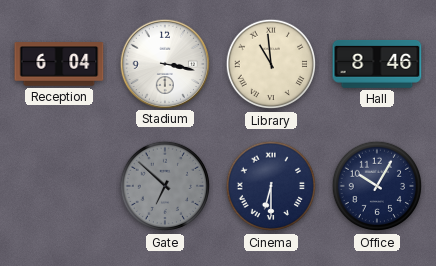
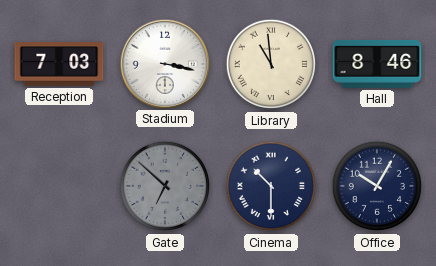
Reception: 6:04 -> 7:03 (59, 64)
Cinema: 6:30 -> 10:30 (271, 186)
